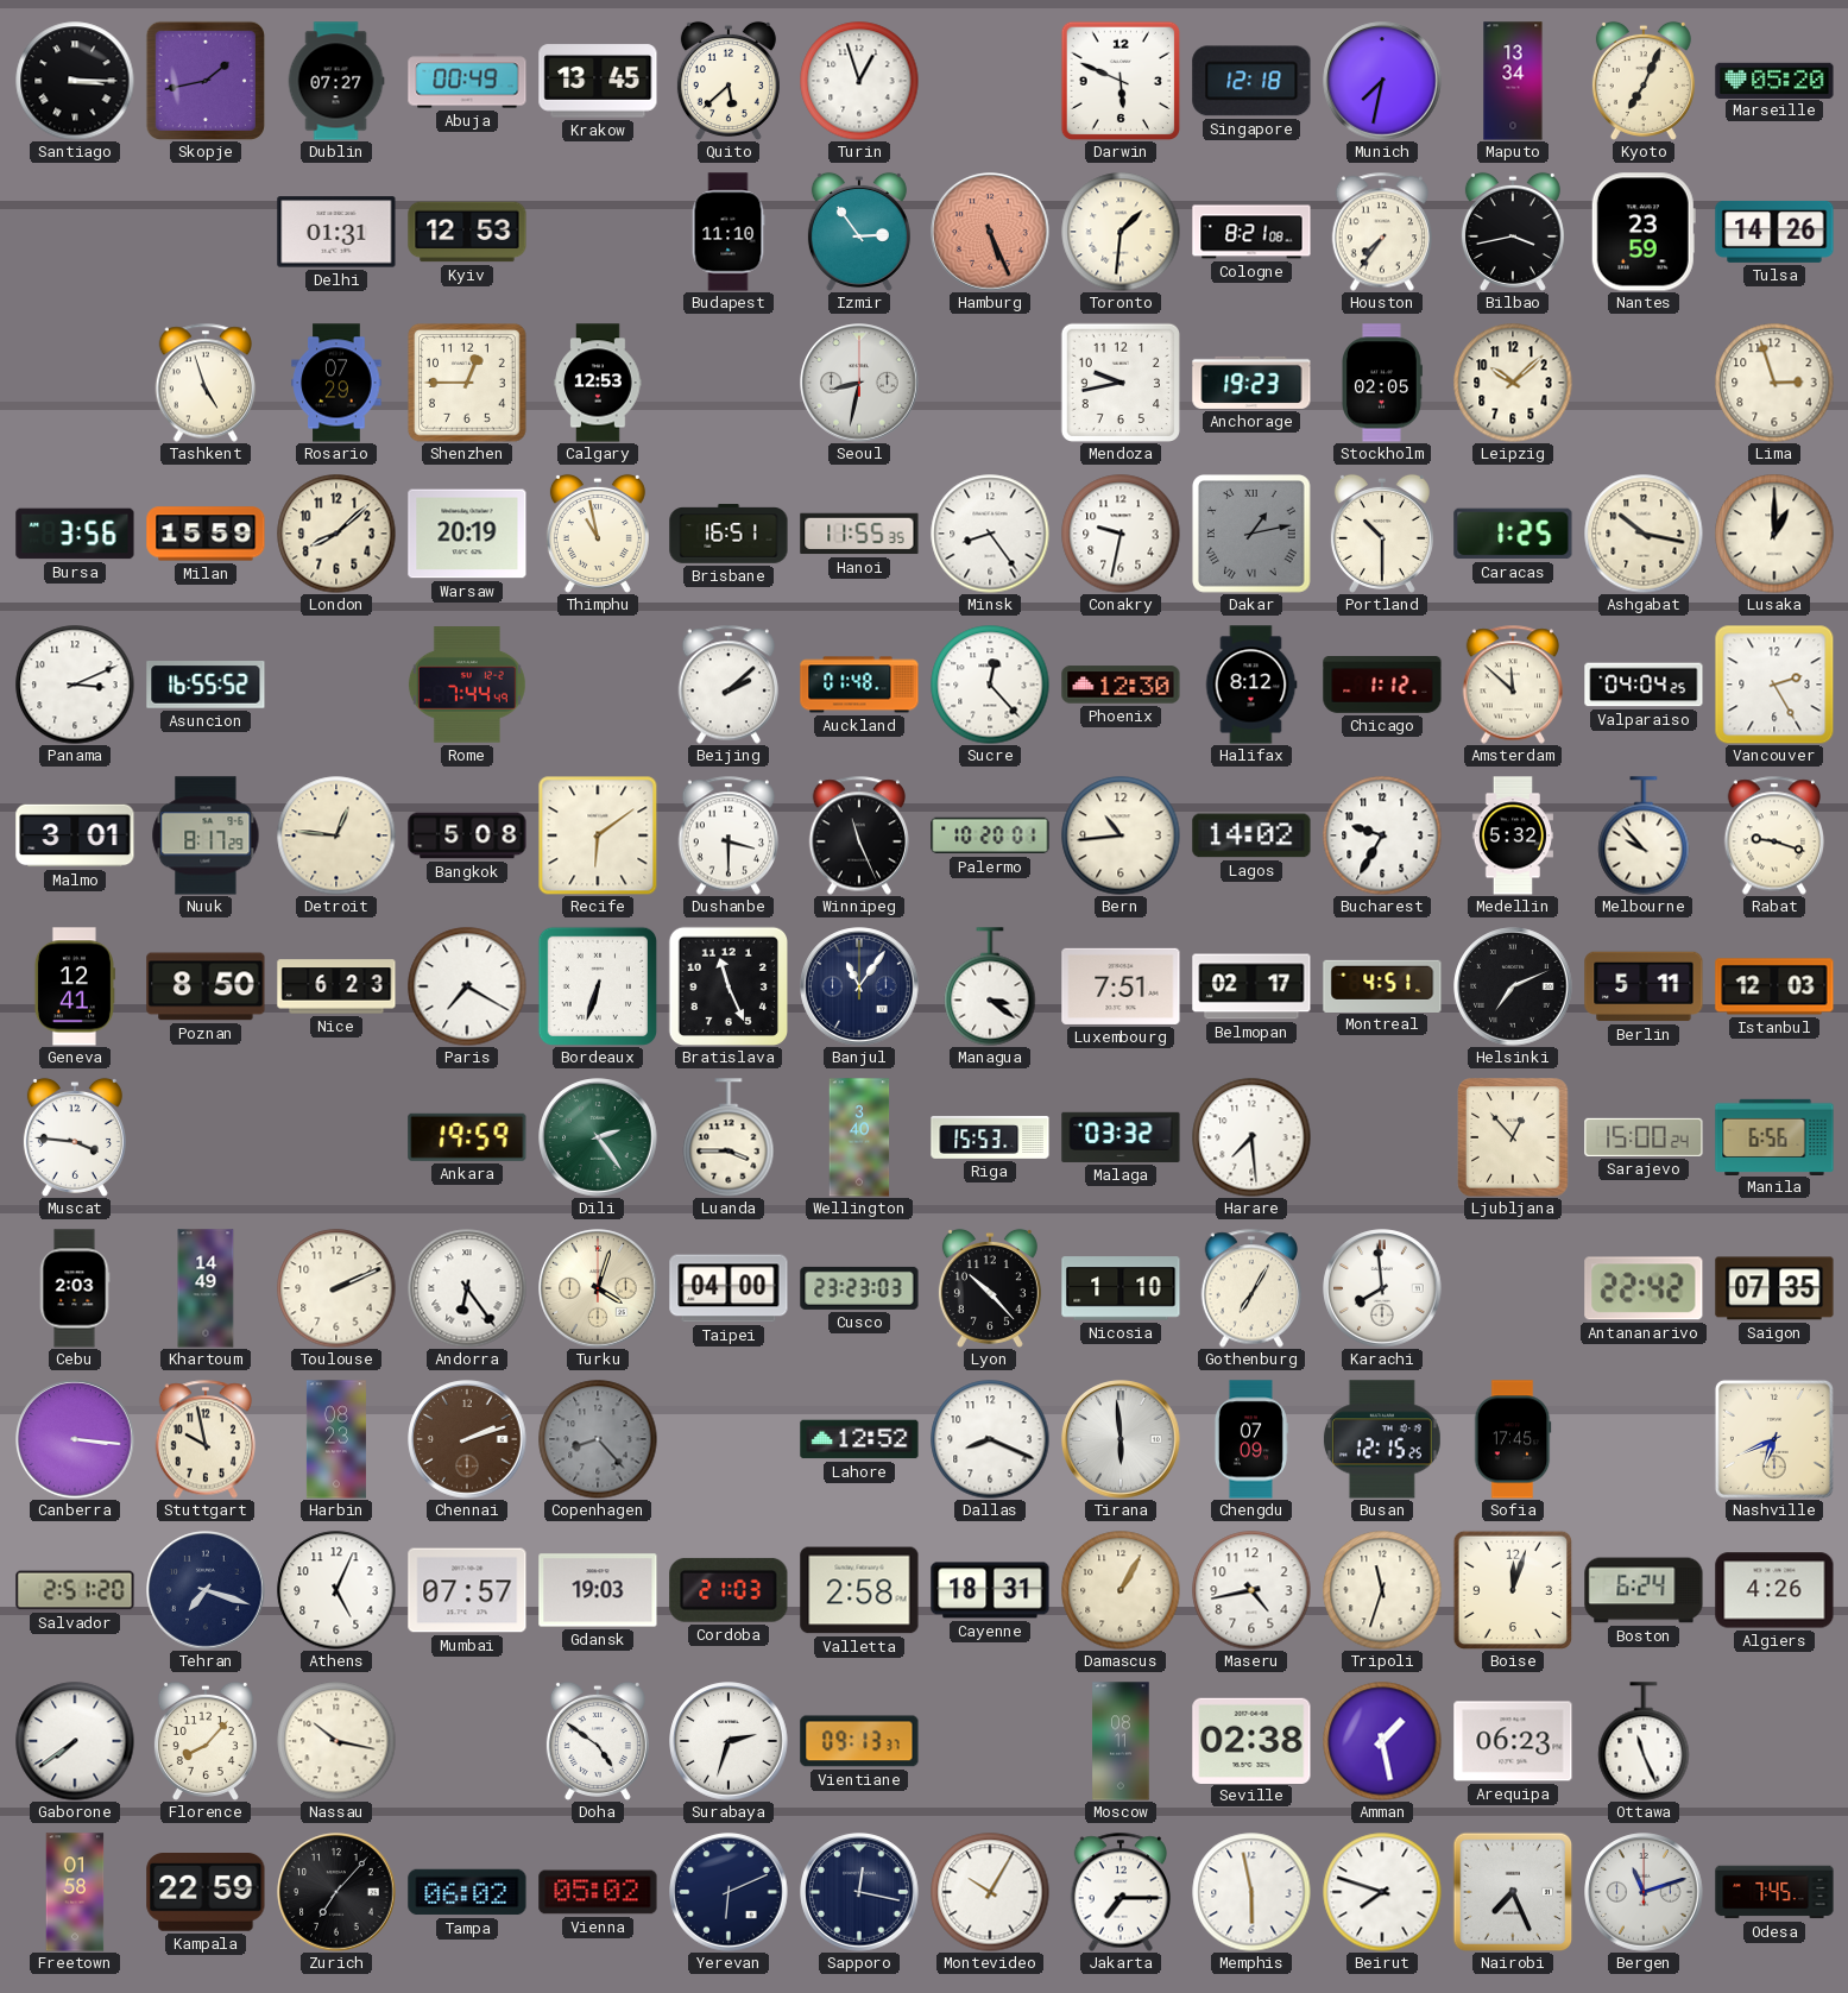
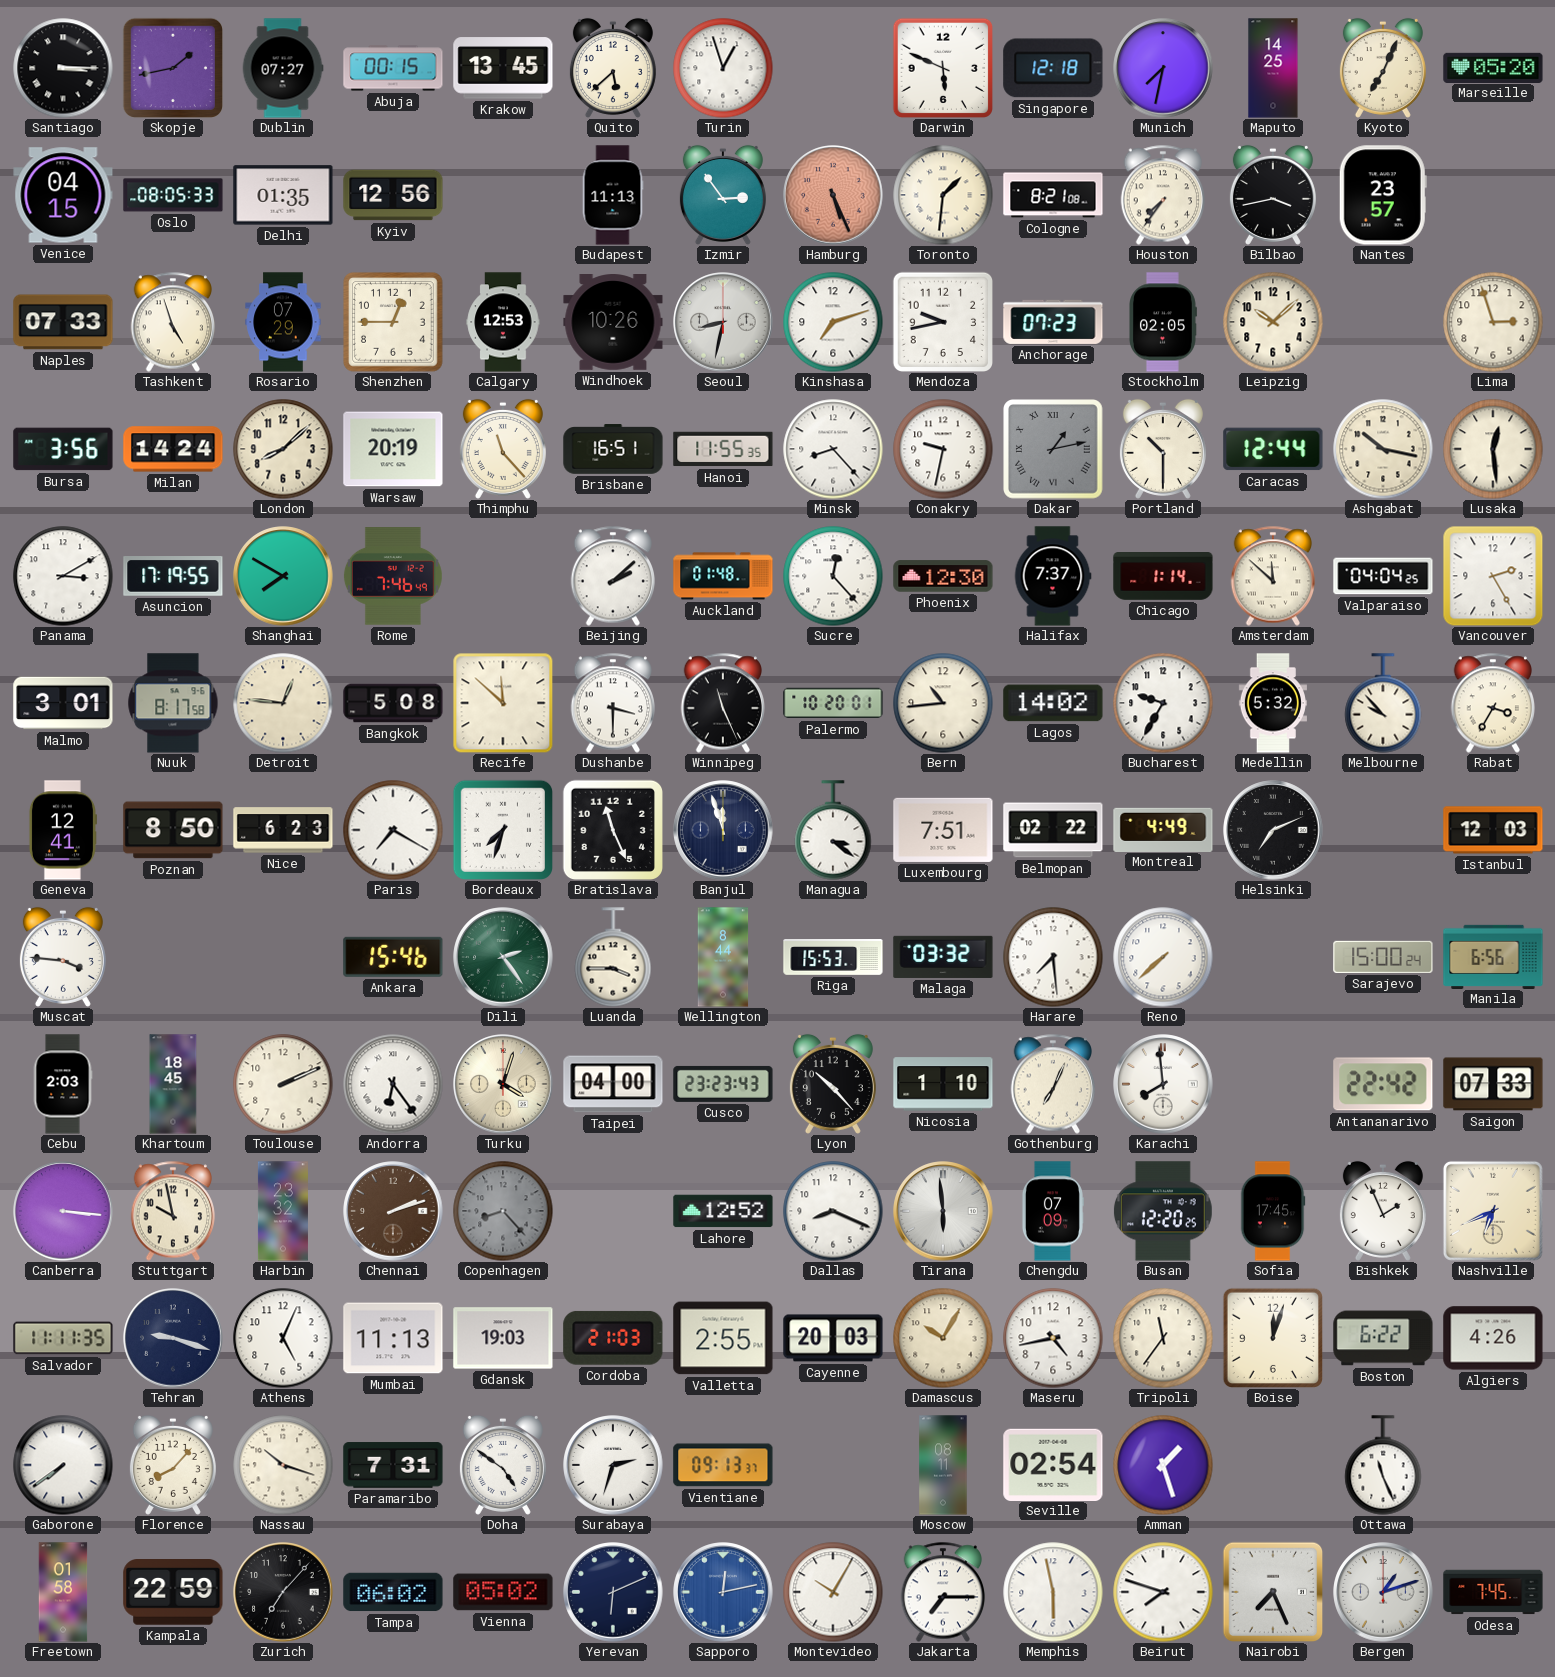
Abuja: 00:49 -> 00:15 (393, 68)
Maputo: 13:34 -> 14:25 (1273, 68)
Venice: none -> 04:15 (63, 195)
Oslo: none -> 08:05 (173, 195)
Delhi: 01:31 -> 01:35 (283, 195)
Kyiv: 12:53 -> 12:56 (393, 195)
Budapest: 11:10 -> 11:13 (613, 195)
Nantes: 23:59 -> 23:57 (1383, 195)
Tulsa: 14:26 -> none (1774, 232)
Naples: none -> 07:33 (63, 322)
Windhoek: none -> 10:26 (613, 323)
Kinshasa: none -> 7:12 (833, 322)
Anchorage: 19:23 -> 07:23 (1053, 322)
Milan: 15:59 -> 14:24 (173, 449)
Thimphu: 10:58 -> 11:23 (503, 449)
Minsk: 8:24 -> 8:23 (833, 449)
Caracas: 1:25 -> 12:44 (1273, 449)
Lusaka: 1:00 -> 12:29 (1493, 449)
Panama: 3:11 -> 3:10 (63, 576)
Asuncion: 16:55 -> 17:19 (173, 577)
Shanghai: none -> 7:50 (283, 576)
Rome: 7:44 -> 7:46 (393, 576)
Halifax: 8:12 -> 7:37 (1053, 576)
Chicago: 1:12 -> 1:14 (1163, 577)
Nuuk: 8:17:29 -> 8:17:58 (173, 703)
Recife: 6:09 -> 11:52 (503, 703)
Rabat: 9:18 -> 3:35 (1493, 703)
Bordeaux: 6:33 -> 7:33 (502, 829)
Banjul: 11:06 -> 11:57 (723, 830)
Belmopan: 02:17 -> 02:22 (1053, 830)
Montreal: 4:51 -> 4:49 (1163, 829)
Berlin: 5:11 -> none (1644, 986)
Ankara: 19:59 -> 15:46 (393, 957)
Wellington: 3:40 -> 8:44 (723, 957)
Reno: none -> 7:38 (1163, 957)
Ljubljana: 12:53 -> none (1513, 1137)
Khartoum: 14:49 -> 18:45 (173, 1084)
Cusco: 23:23:03 -> 23:23:43 (723, 1084)
Gothenburg: 7:05 -> 7:04 (1053, 1084)
Saigon: 07:35 -> 07:33 (1493, 1084)
Harbin: 08:23 -> 23:32 (283, 1211)
Busan: 12:15 -> 12:20 (1163, 1211)
Bishkek: none -> 1:56 (1383, 1211)
Salvador: 2:51 -> 11:11 (63, 1338)
Tehran: 7:18 -> 9:18 (173, 1338)
Mumbai: 07:57 -> 11:13 (393, 1338)
Valletta: 2:58 -> 2:55 (723, 1338)
Cayenne: 18:31 -> 20:03 (833, 1338)
Damascus: 1:05 -> 10:05 (943, 1338)
Tripoli: 11:33 -> 11:36 (1163, 1338)
Boston: 6:24 -> 6:22 (1383, 1338)
Nassau: 10:17 -> 10:18 (283, 1465)
Paramaribo: none -> 7:31 (393, 1465)
Seville: 02:38 -> 02:54 (1053, 1464)
Amman: 1:28 -> 1:27 (1163, 1465)
Arequipa: 06:23 -> none (1513, 1741)
Sapporo: 12:17 -> 12:13 (723, 1592)
Sapporo dial: navy -> blue (723, 1592)
Bergen: 11:12 -> 1:12 (1383, 1592)
